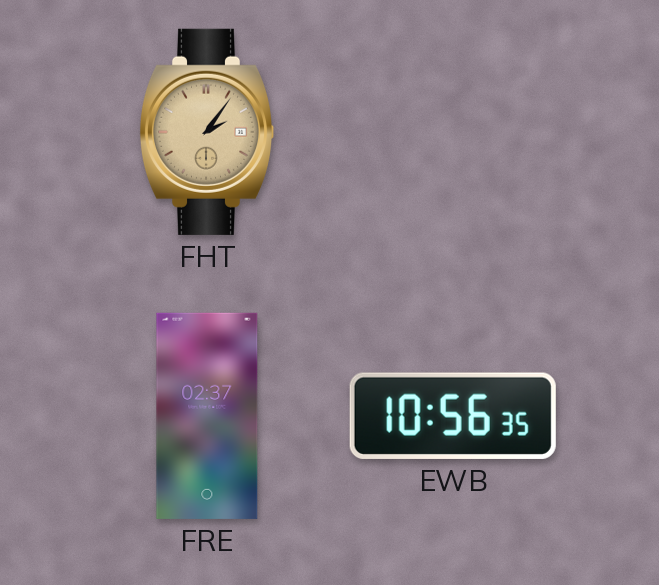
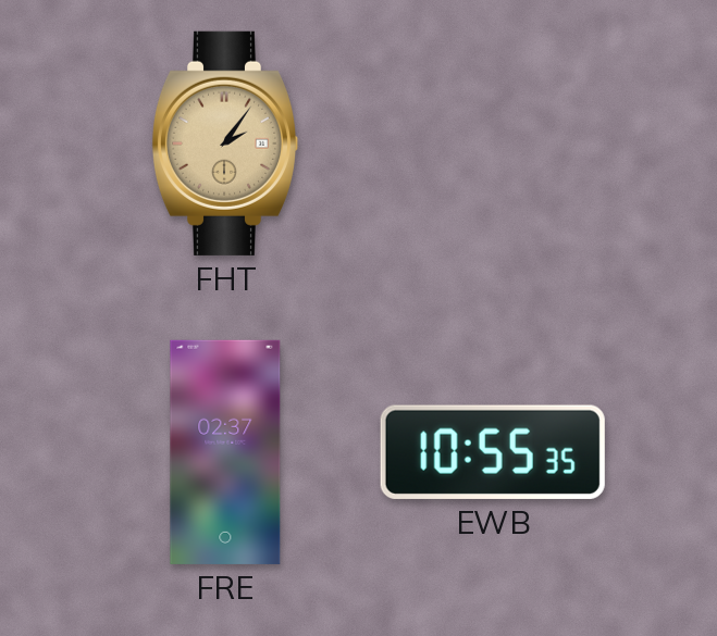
EWB: 10:56 -> 10:55 (493, 452)
